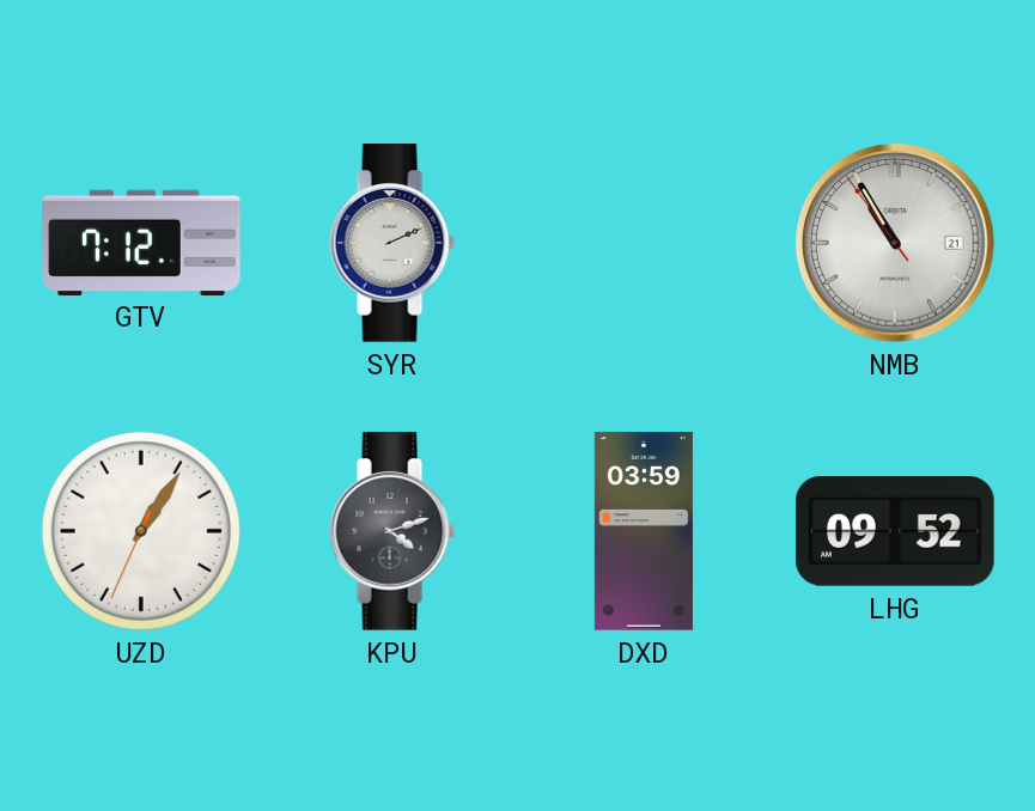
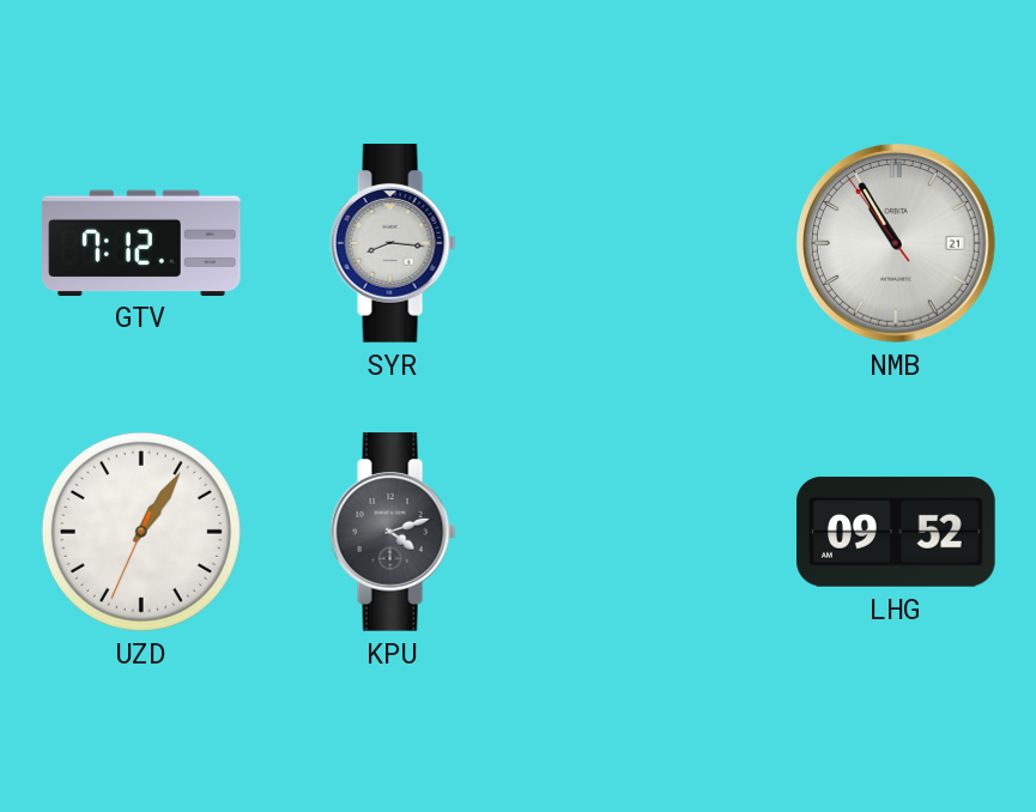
SYR: 2:11 -> 8:16 (393, 243)
DXD: 03:59 -> none (644, 531)
